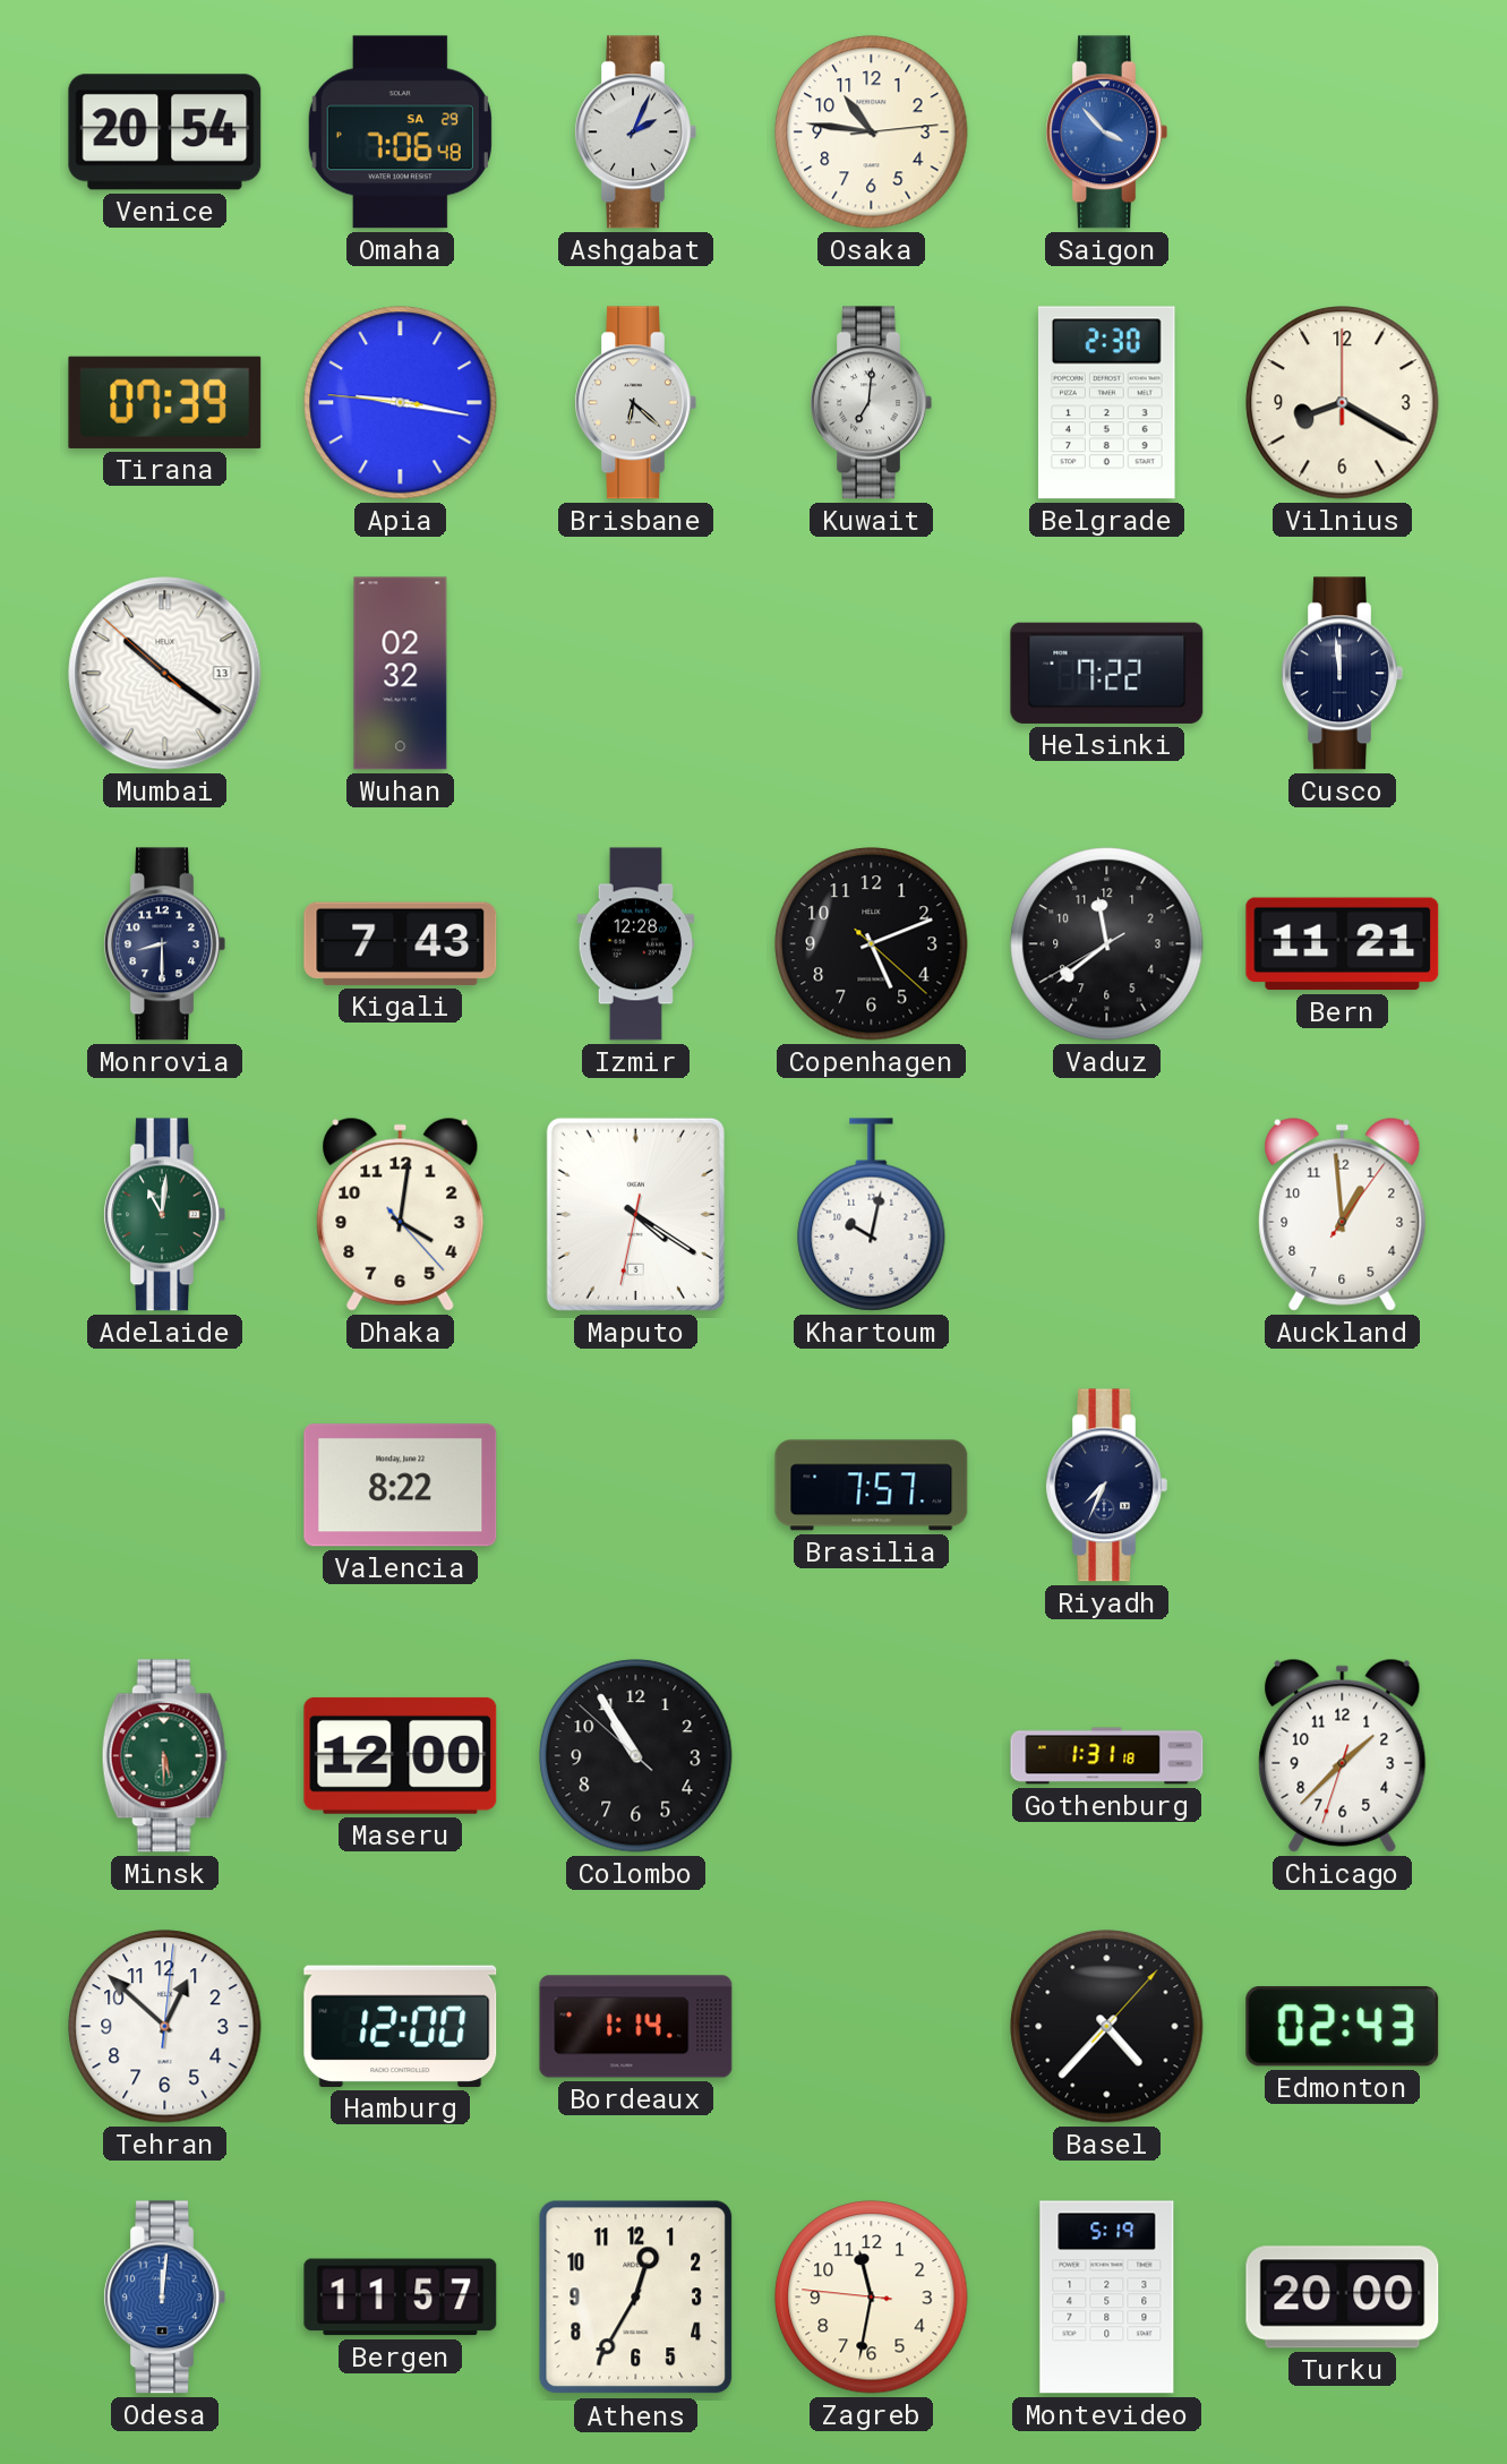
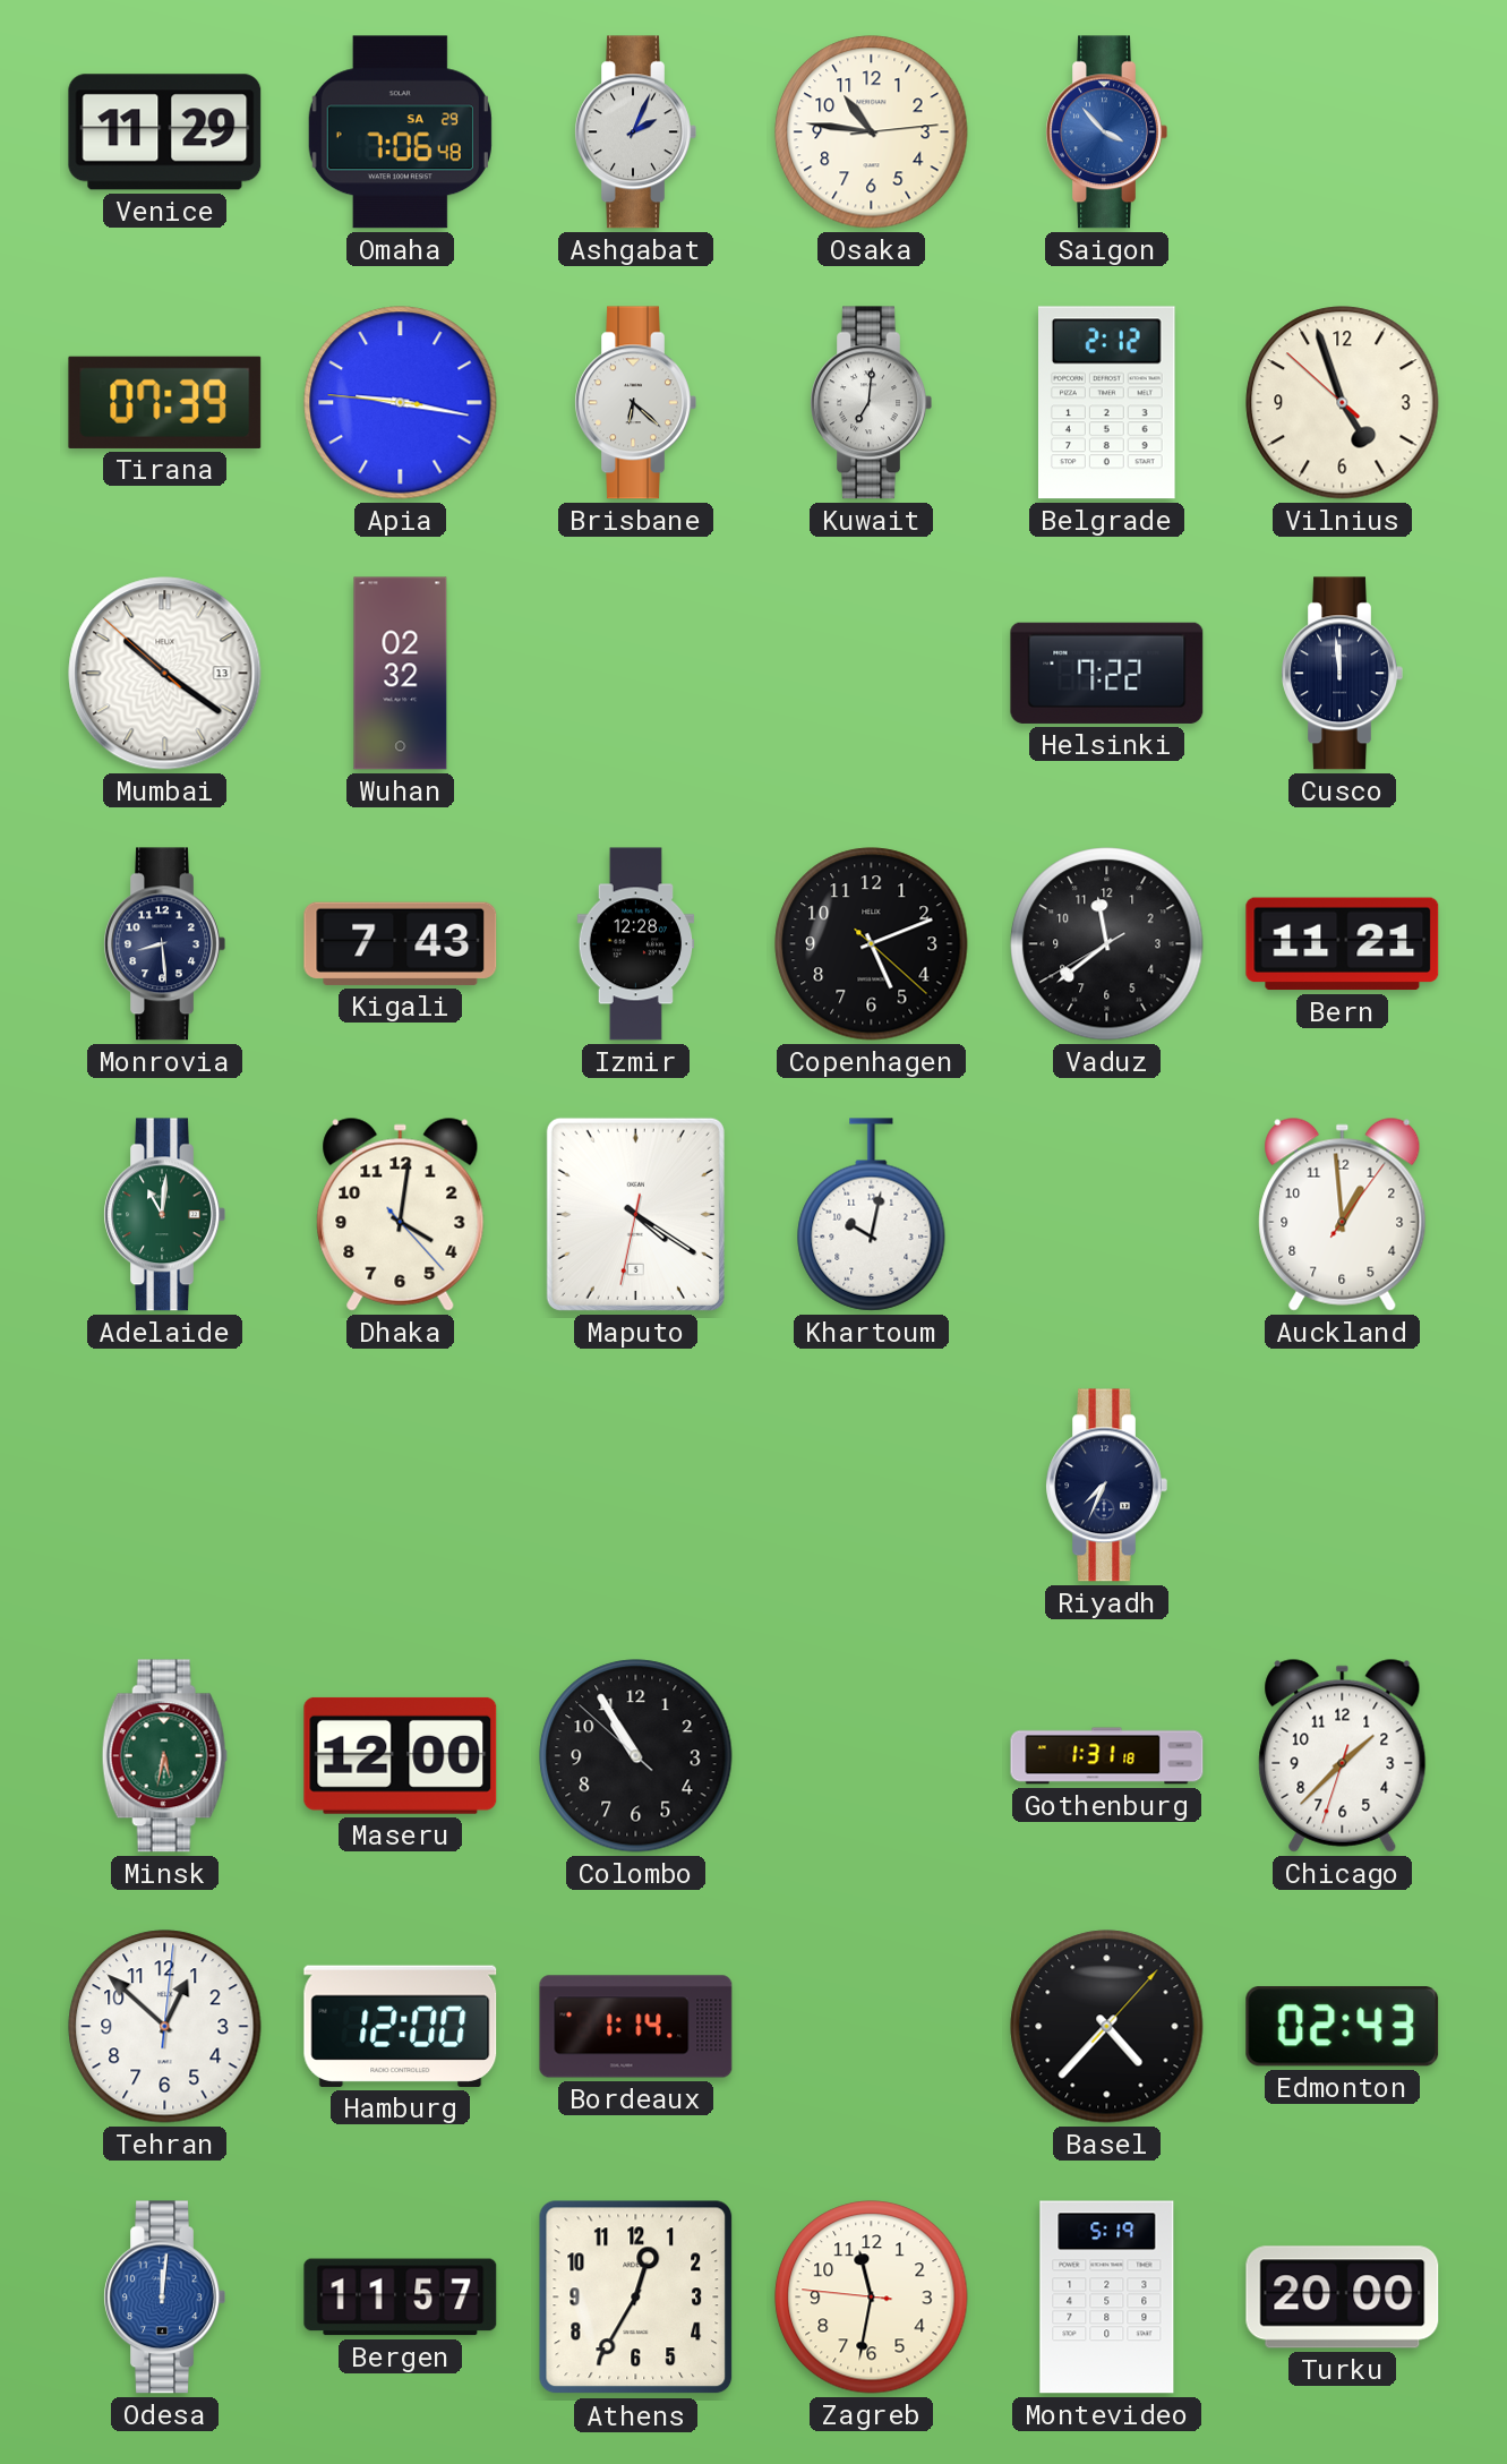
Venice: 20:54 -> 11:29 (165, 132)
Belgrade: 2:30 -> 2:12 (1107, 403)
Vilnius: 8:20 -> 4:56 (1343, 403)
Monrovia: 8:30 -> 8:29 (164, 944)
Valencia: 8:22 -> none (401, 1486)
Brasilia: 7:57 -> none (872, 1486)
Minsk: 5:30 -> 5:32 (164, 1756)
